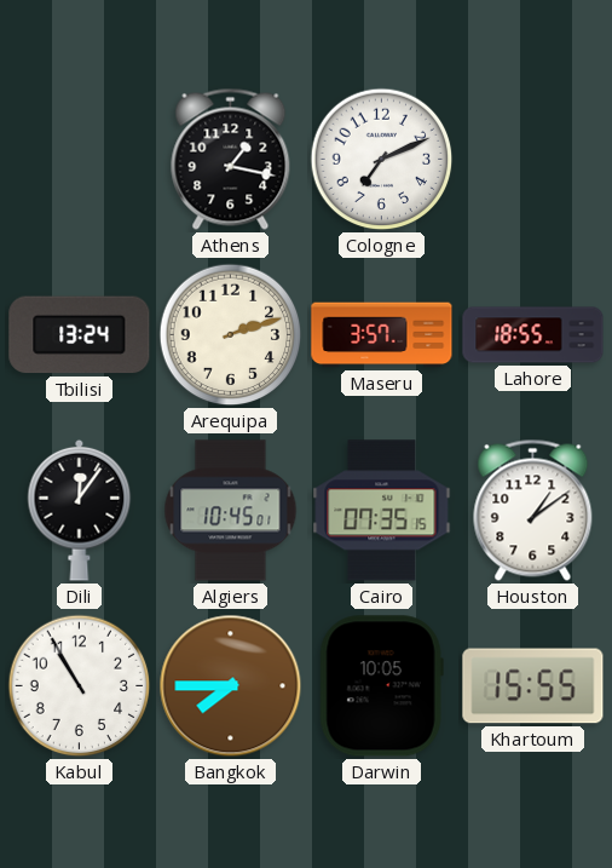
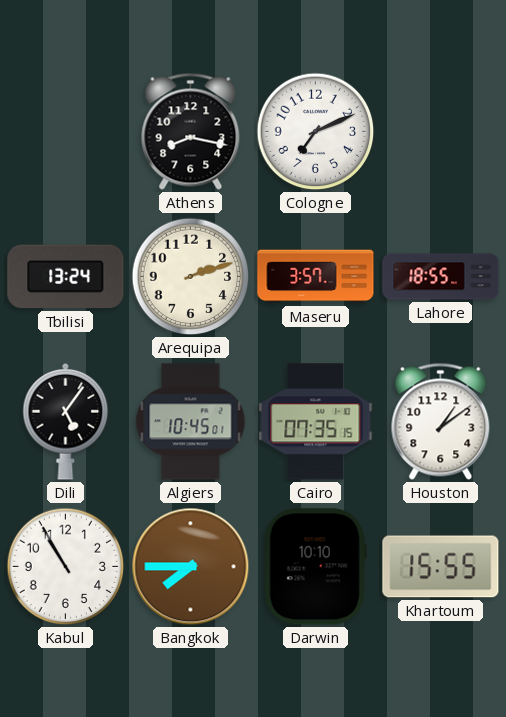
Athens: 1:17 -> 8:17 (191, 131)
Dili: 12:06 -> 5:06 (66, 421)
Darwin: 10:05 -> 10:10 (315, 567)
